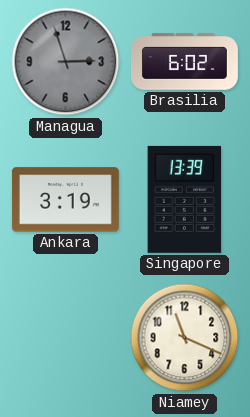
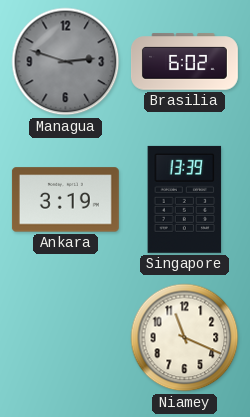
Managua: 2:57 -> 2:48 (66, 62)
